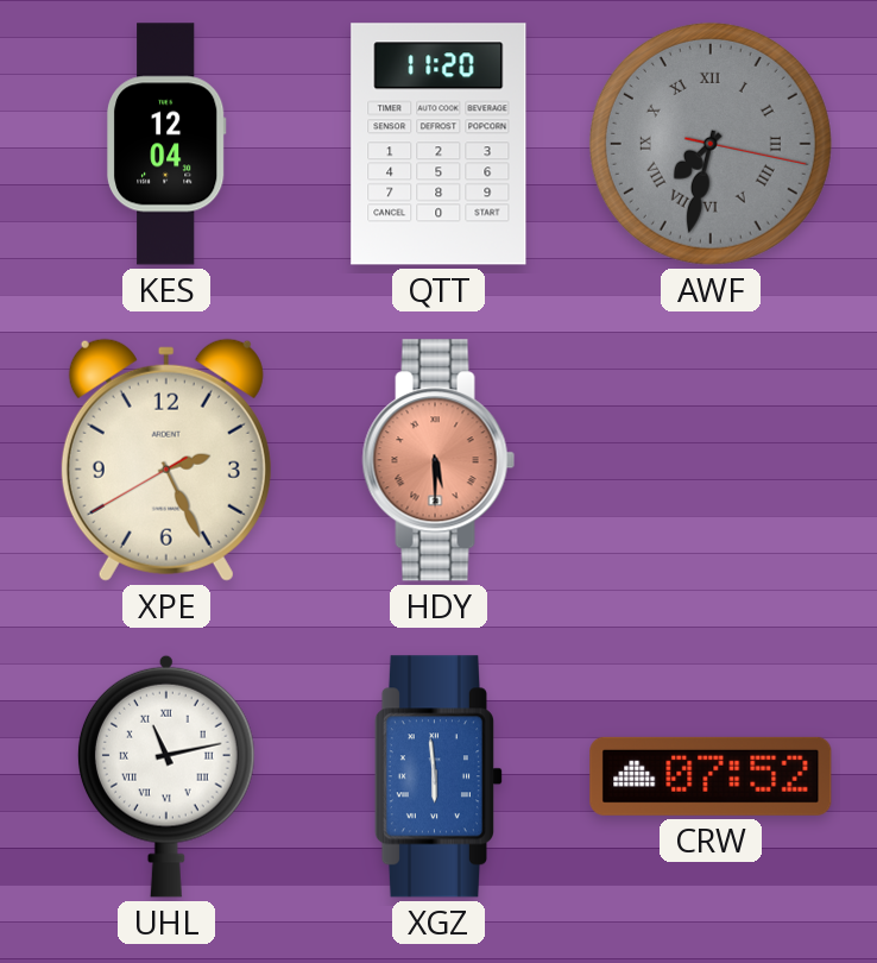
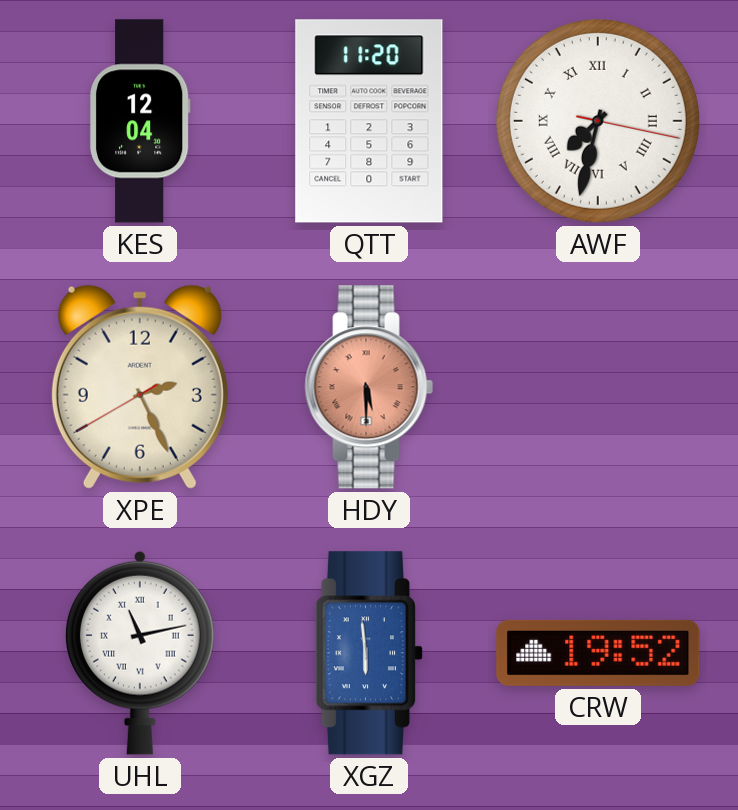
AWF dial: grey -> white (598, 121)
CRW: 07:52 -> 19:52 (598, 653)
